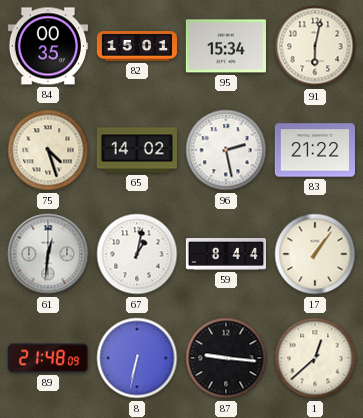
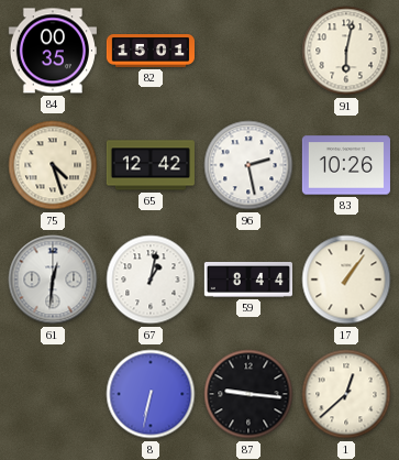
95: 15:34 -> none (226, 46)
65: 14:02 -> 12:42 (151, 165)
83: 21:22 -> 10:26 (346, 165)
89: 21:48 -> none (48, 358)
